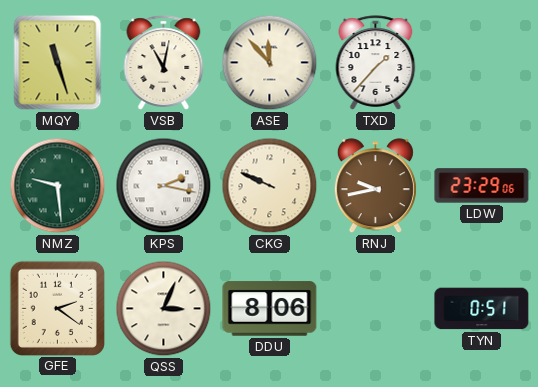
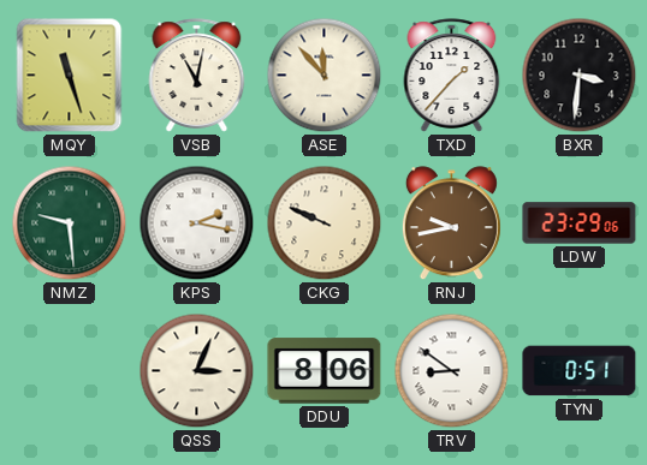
BXR: none -> 3:31 (580, 76)
GFE: 2:21 -> none (57, 308)
TRV: none -> 8:51 (452, 371)
